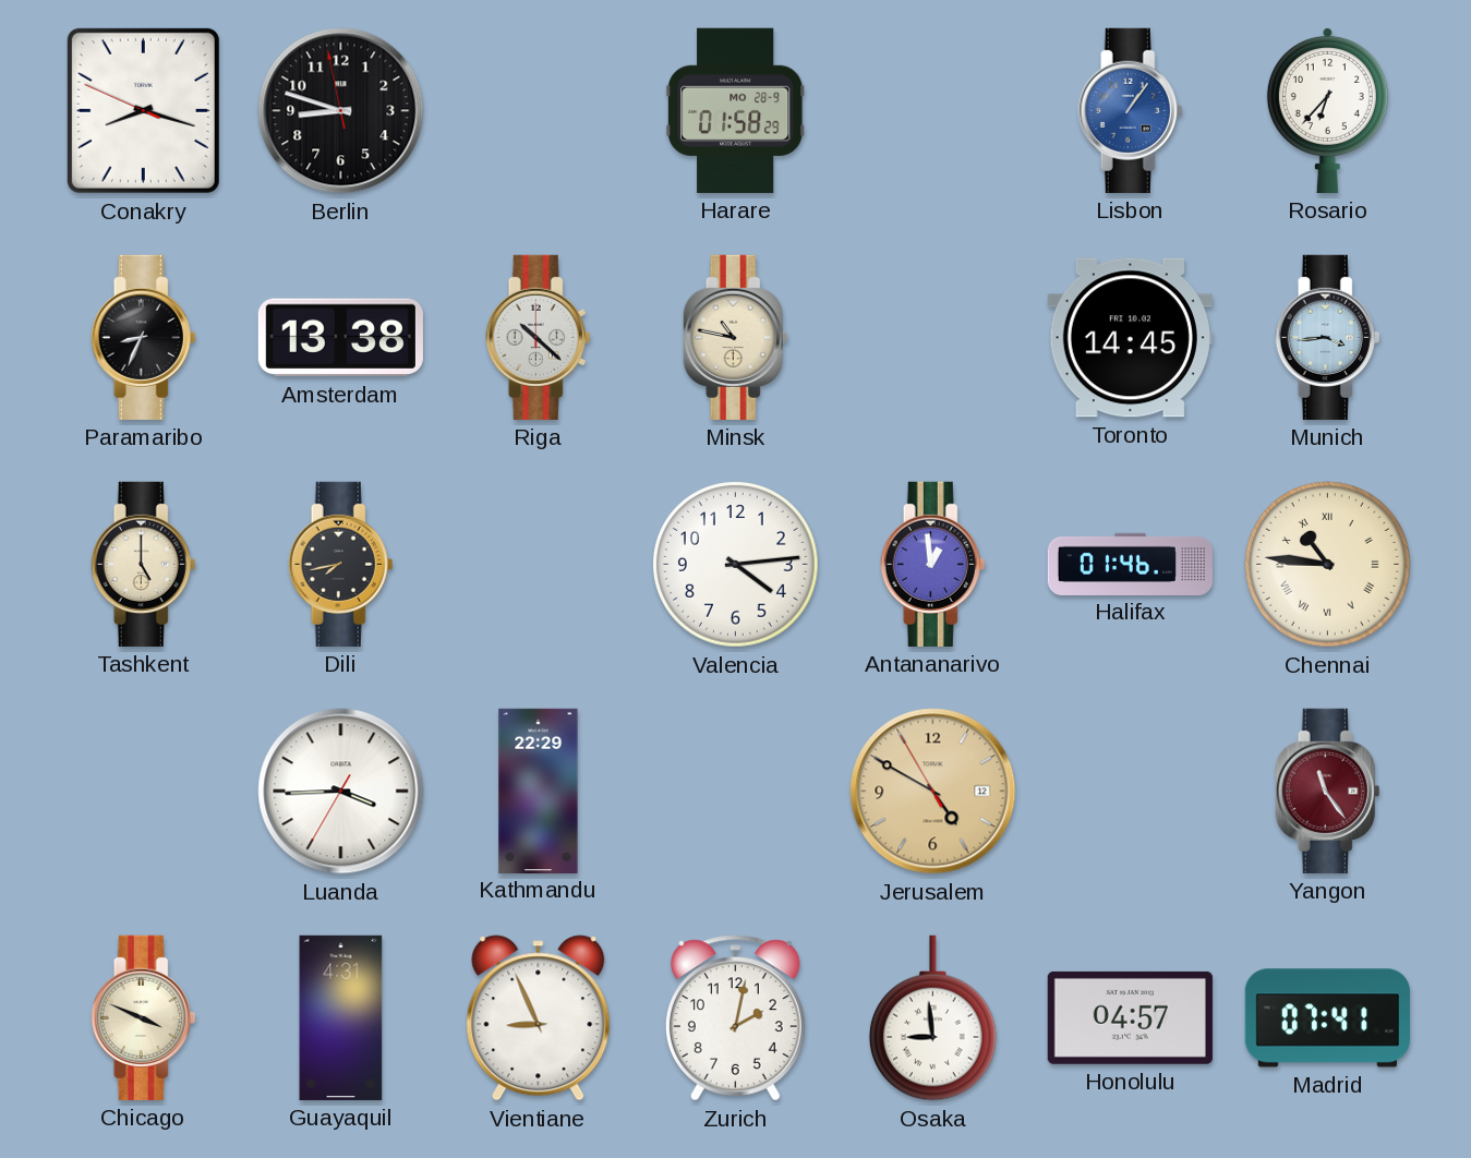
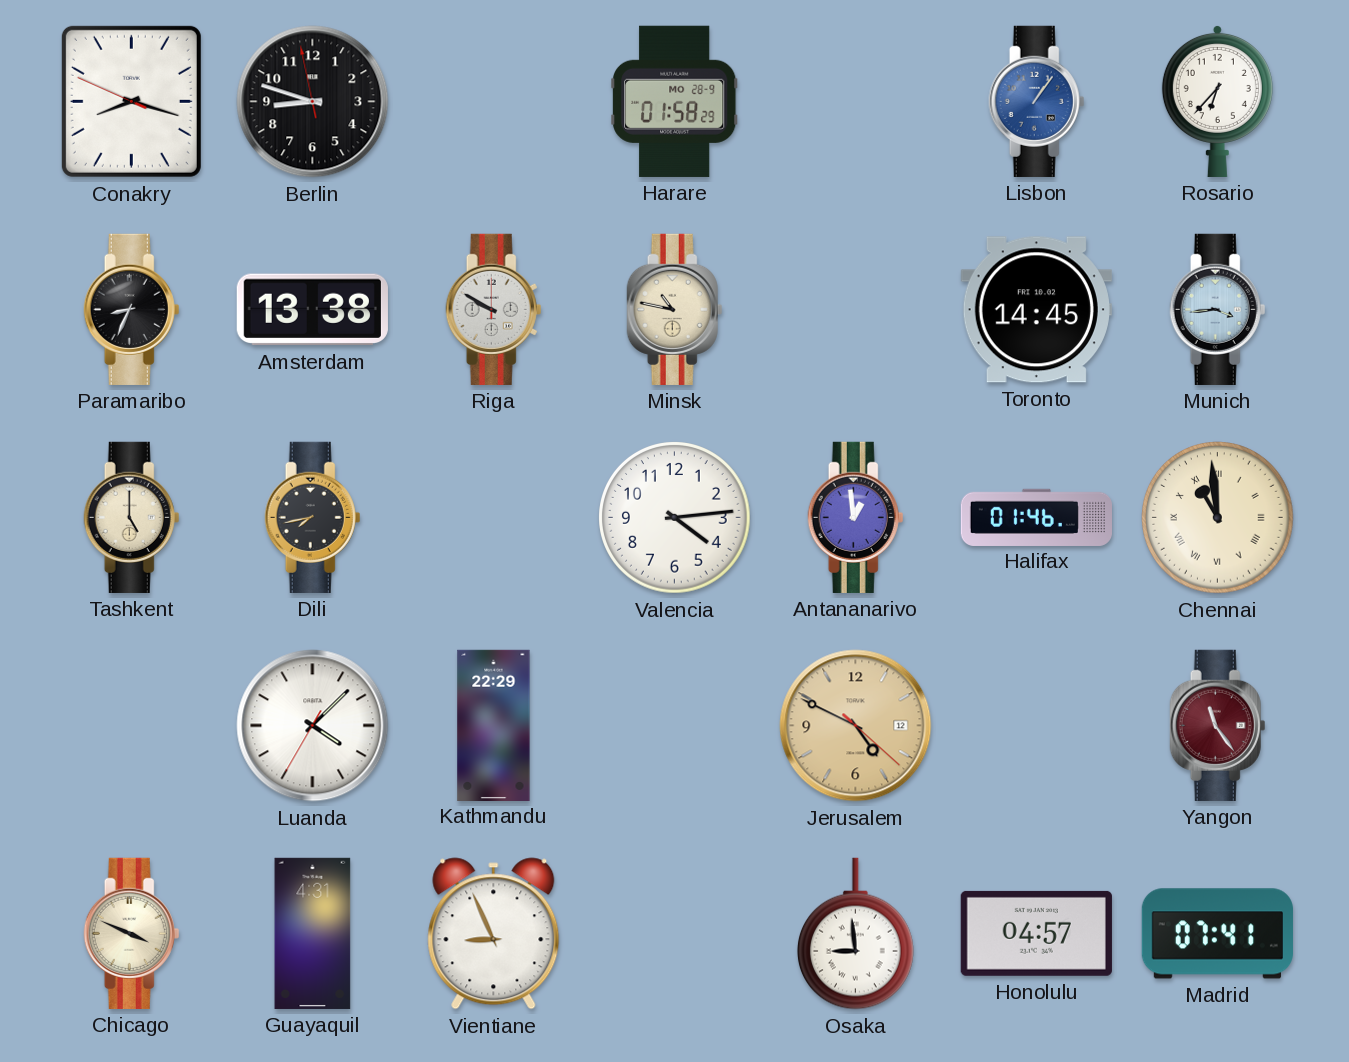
Riga: 10:22 -> 9:50 (494, 309)
Chennai: 10:46 -> 10:59 (1218, 518)
Luanda: 3:44 -> 4:07 (313, 726)
Jerusalem: 4:49:55 -> 4:49:22 (856, 726)
Zurich: 2:02 -> none (735, 1018)
